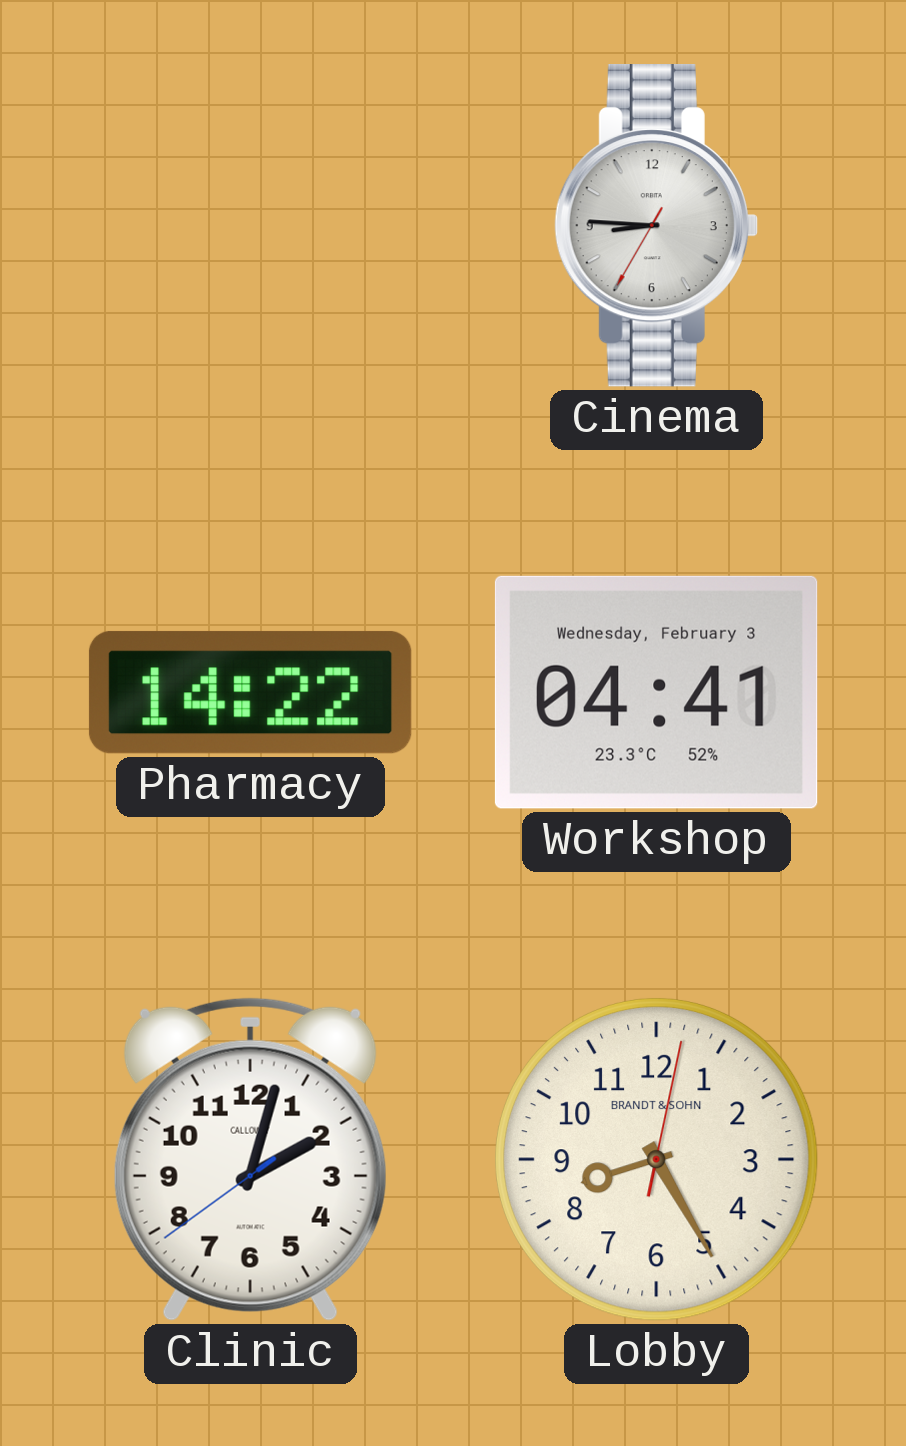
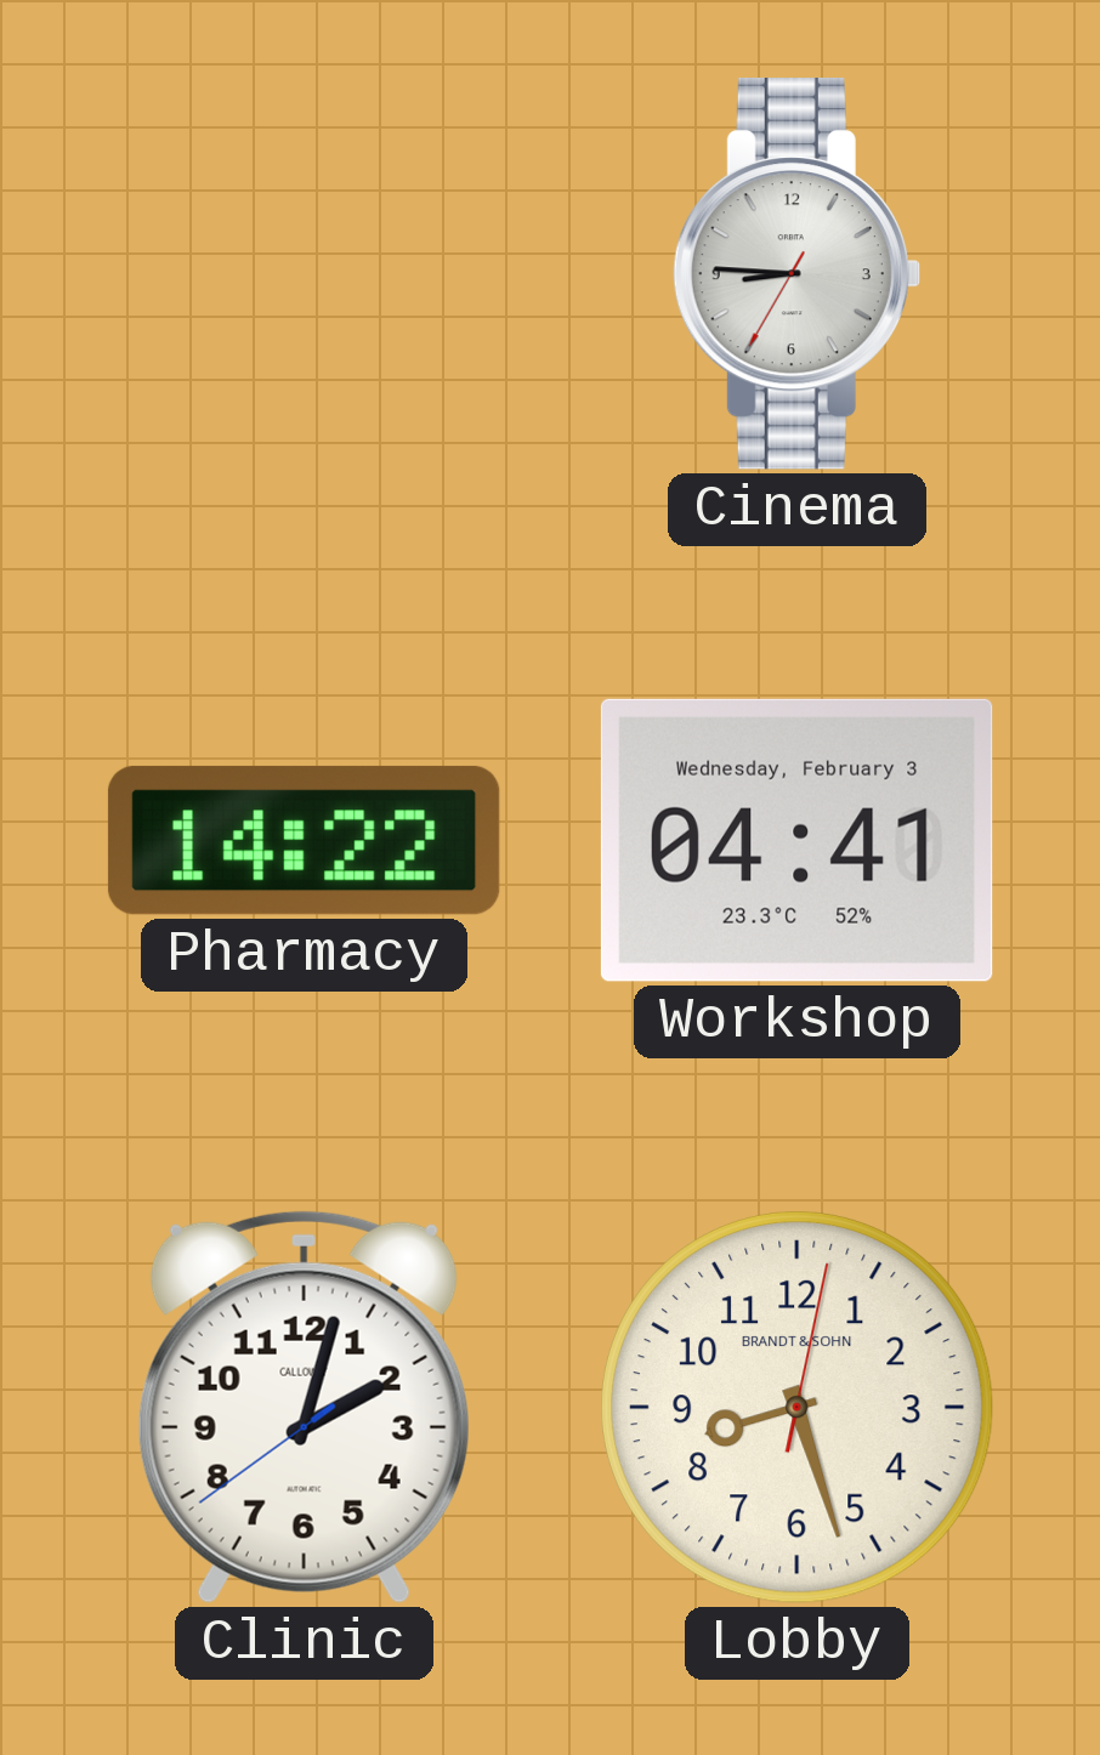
Lobby: 8:25 -> 8:27 (796, 1407)
